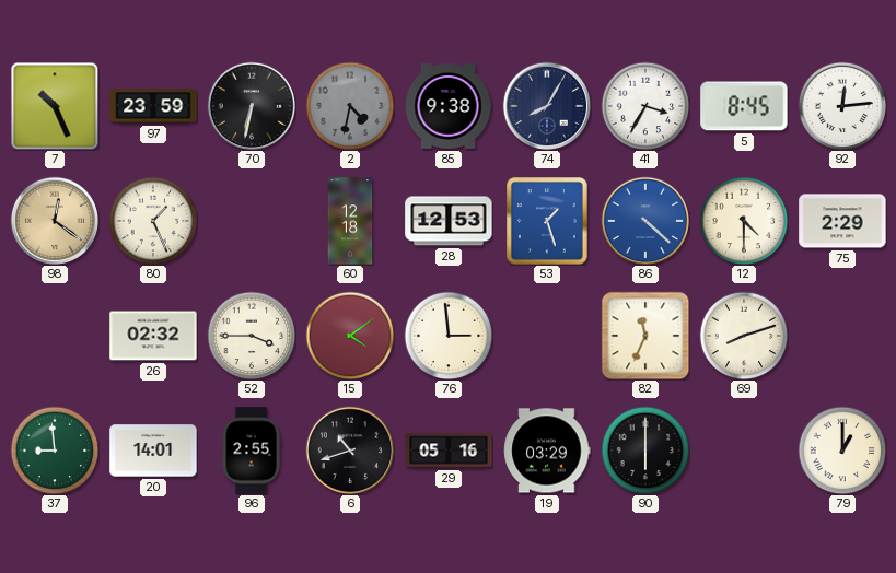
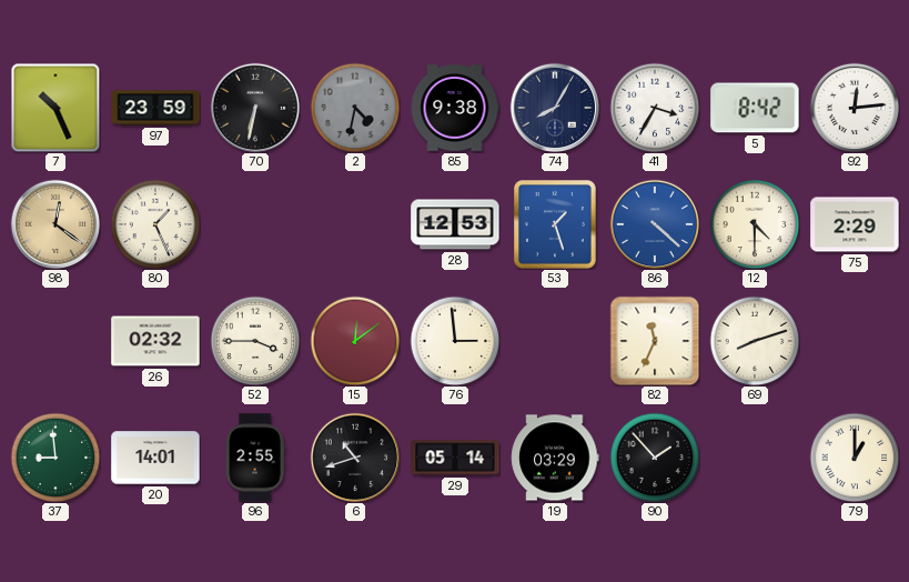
5: 8:45 -> 8:42 (755, 108)
60: 12:18 -> none (350, 221)
15: 4:09 -> 12:09 (355, 341)
29: 05:16 -> 05:14 (455, 458)
90: 6:00 -> 1:53 (655, 458)
